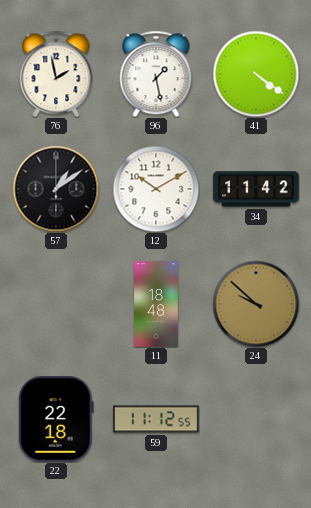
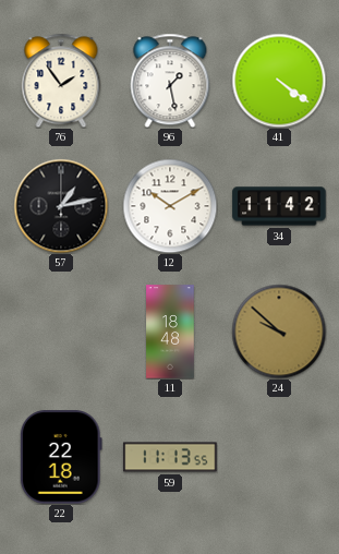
76: 1:58 -> 1:54 (61, 81)
57: 1:09 -> 1:13 (61, 206)
59: 11:12 -> 11:13 (170, 457)
